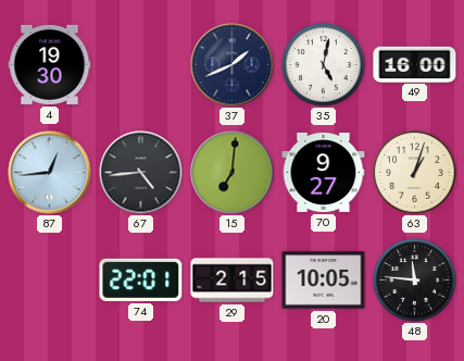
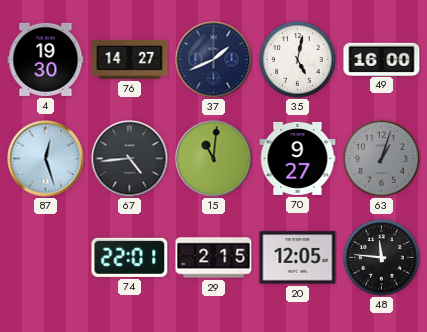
76: none -> 14:27 (130, 59)
87: 12:44 -> 12:27 (46, 159)
15: 7:01 -> 11:01 (214, 159)
63 dial: cream -> grey (382, 159)
20: 10:05 -> 12:05 (298, 258)
